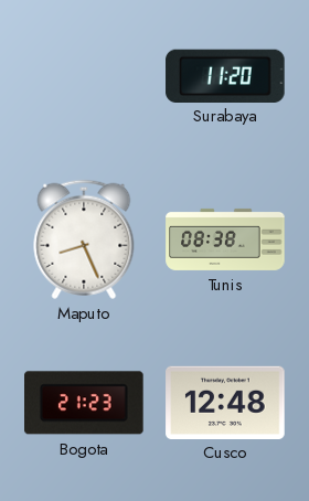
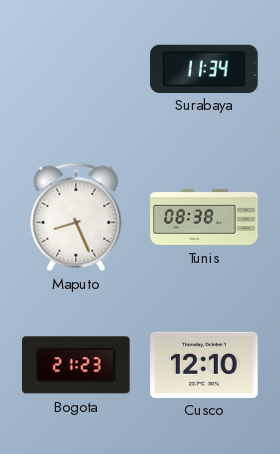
Surabaya: 11:20 -> 11:34 (204, 68)
Cusco: 12:48 -> 12:10 (204, 364)
